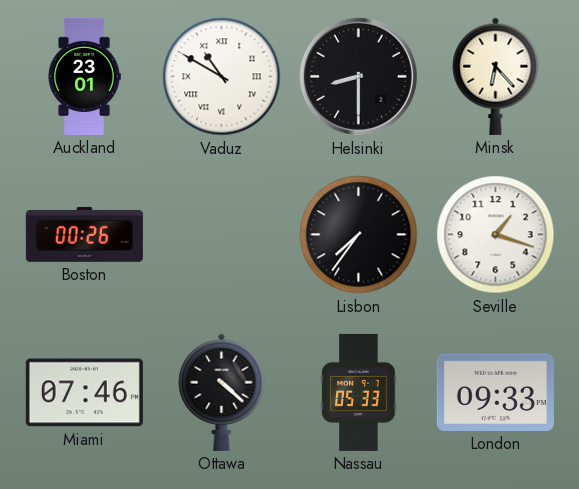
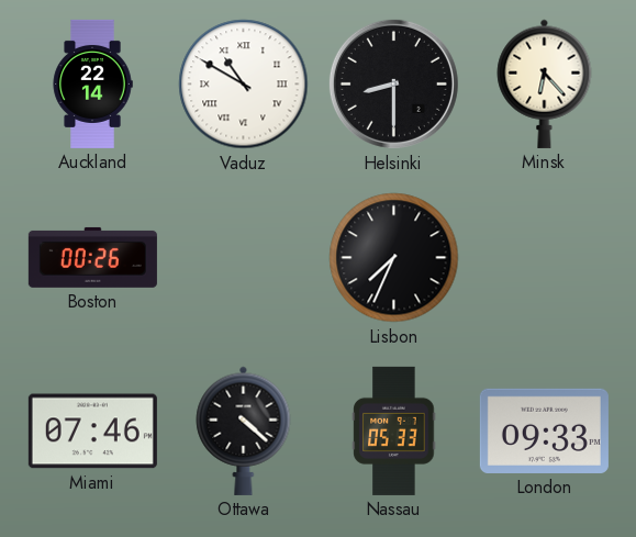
Auckland: 23:01 -> 22:14 (92, 83)
Lisbon: 7:36 -> 7:34 (394, 258)
Seville: 1:18 -> none (496, 235)
